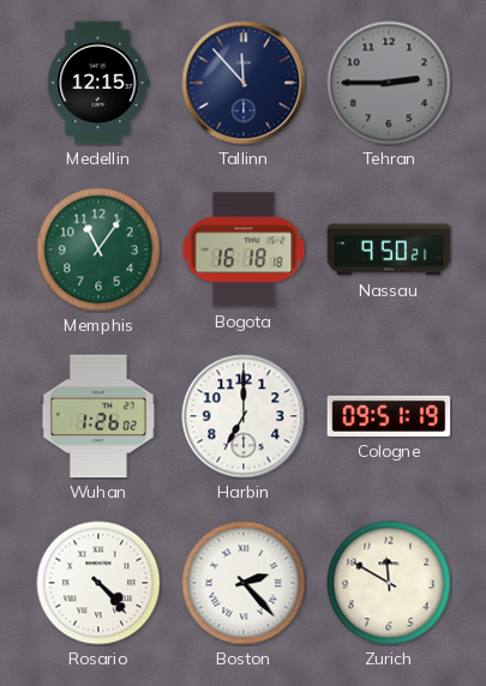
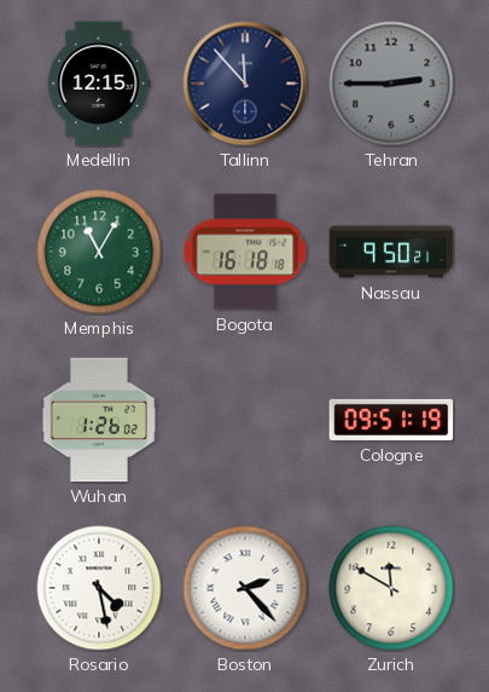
Memphis: 11:06 -> 11:05 (99, 252)
Harbin: 7:00 -> none (244, 416)
Rosario: 4:23 -> 4:28 (99, 588)
